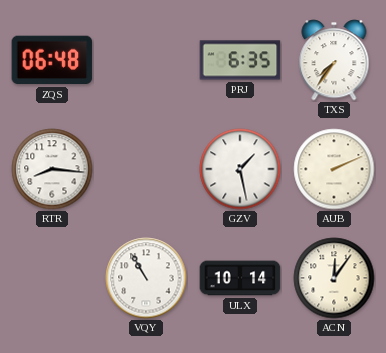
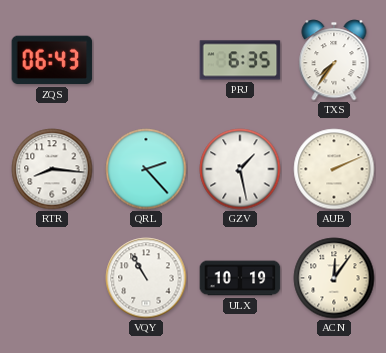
ZQS: 06:48 -> 06:43 (52, 60)
QRL: none -> 2:23 (146, 169)
ULX: 10:14 -> 10:19 (240, 278)
